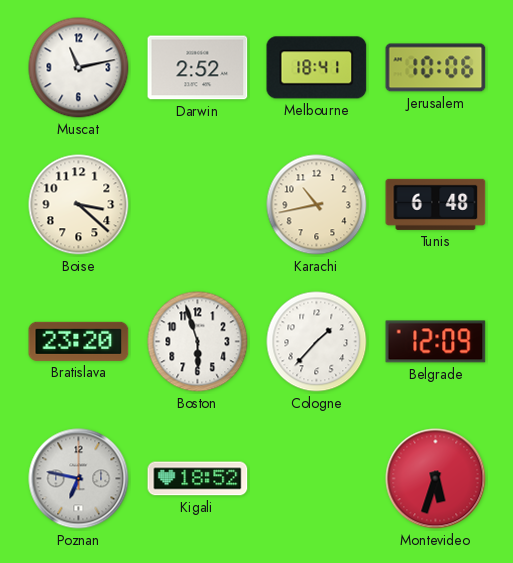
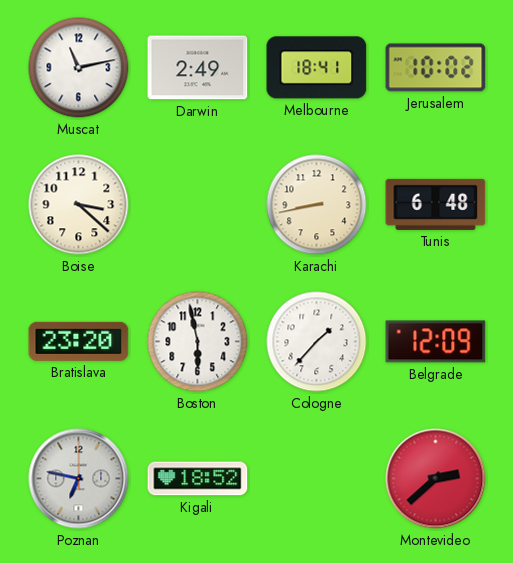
Darwin: 2:52 -> 2:49 (198, 68)
Jerusalem: 10:06 -> 10:02 (436, 68)
Karachi: 10:43 -> 8:43 (317, 205)
Boston: 5:57 -> 5:58 (198, 342)
Montevideo: 5:33 -> 2:38 (436, 479)
